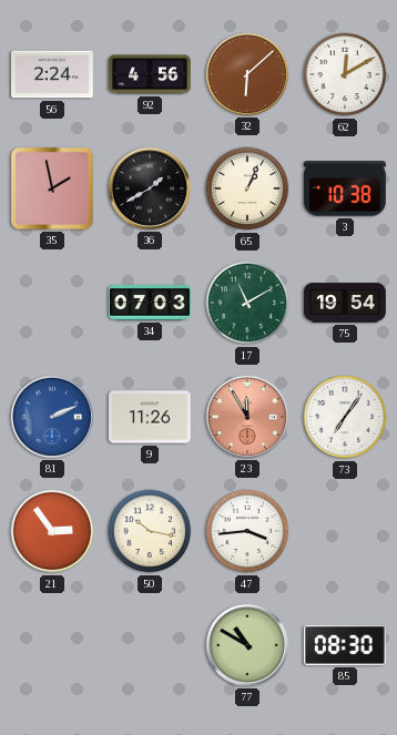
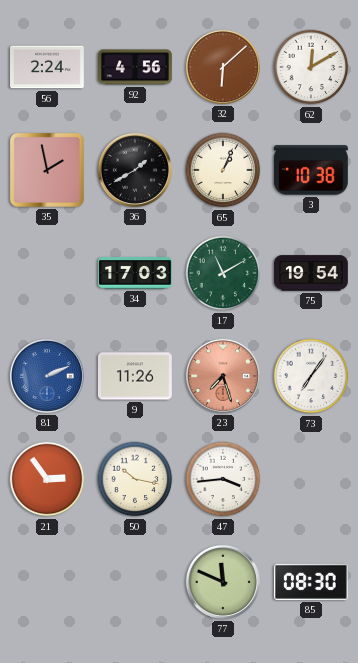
34: 07:03 -> 17:03 (136, 274)
23: 11:55 -> 7:27 (223, 376)
77: 10:50 -> 11:49 (223, 582)
